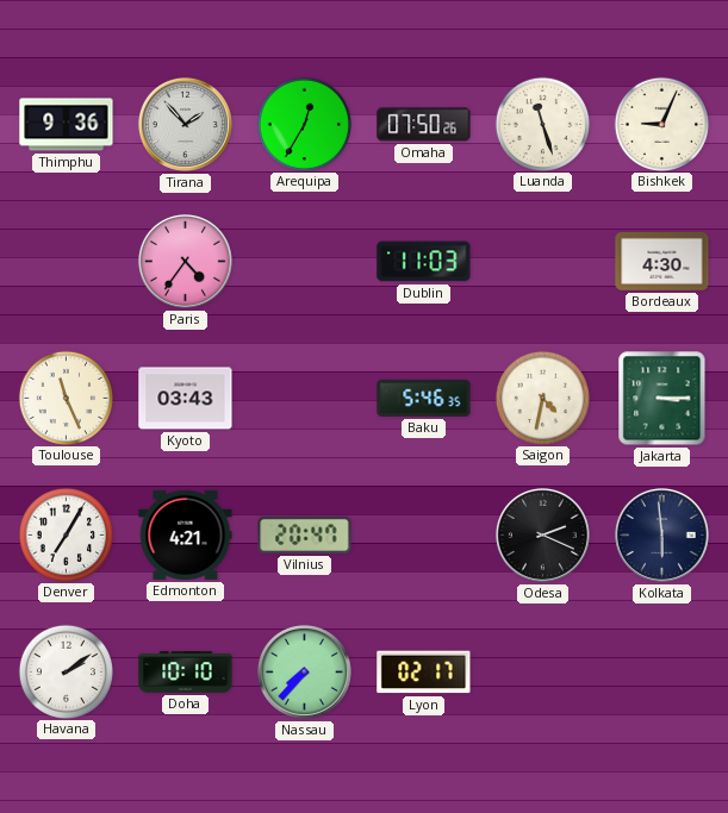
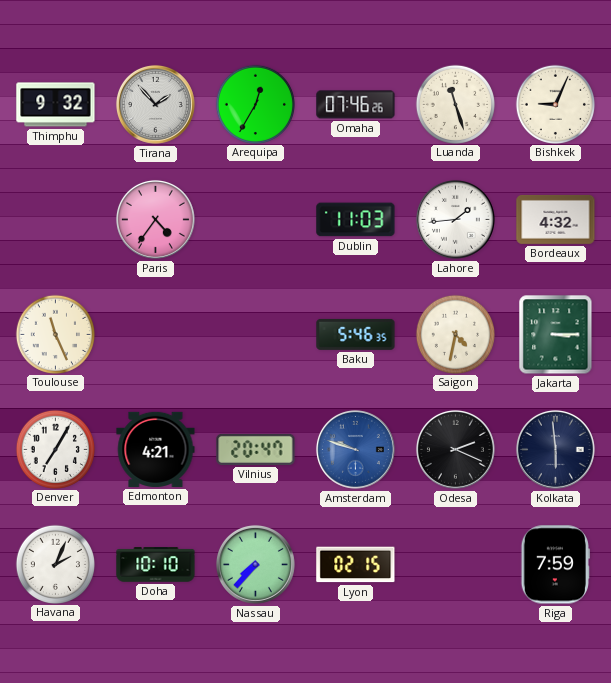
Thimphu: 9:36 -> 9:32 (56, 105)
Omaha: 07:50 -> 07:46 (356, 105)
Lahore: none -> 1:44 (455, 219)
Bordeaux: 4:30 -> 4:32 (556, 219)
Kyoto: 03:43 -> none (186, 399)
Amsterdam: none -> 9:48 (355, 449)
Havana: 2:09 -> 2:04 (55, 564)
Lyon: 02:17 -> 02:15 (356, 565)
Riga: none -> 7:59 (555, 565)
